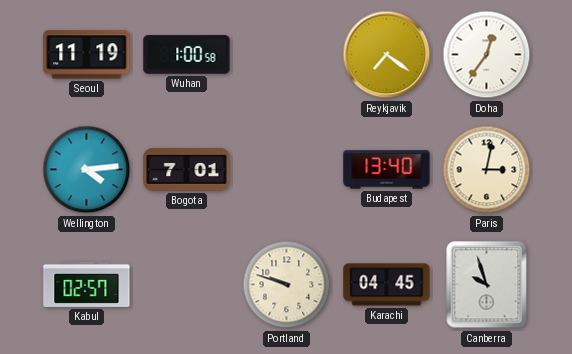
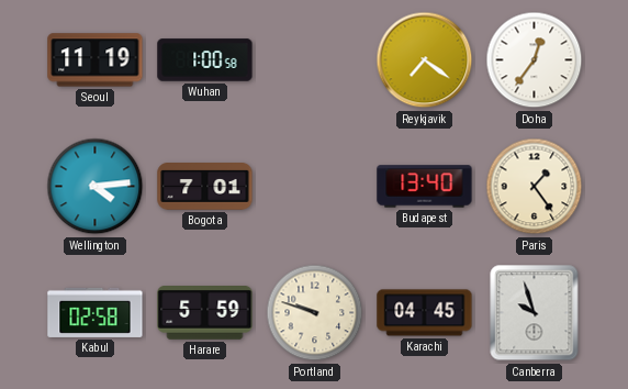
Paris: 3:02 -> 1:24 (535, 187)
Kabul: 02:57 -> 02:58 (96, 312)
Harare: none -> 5:59 (205, 313)
